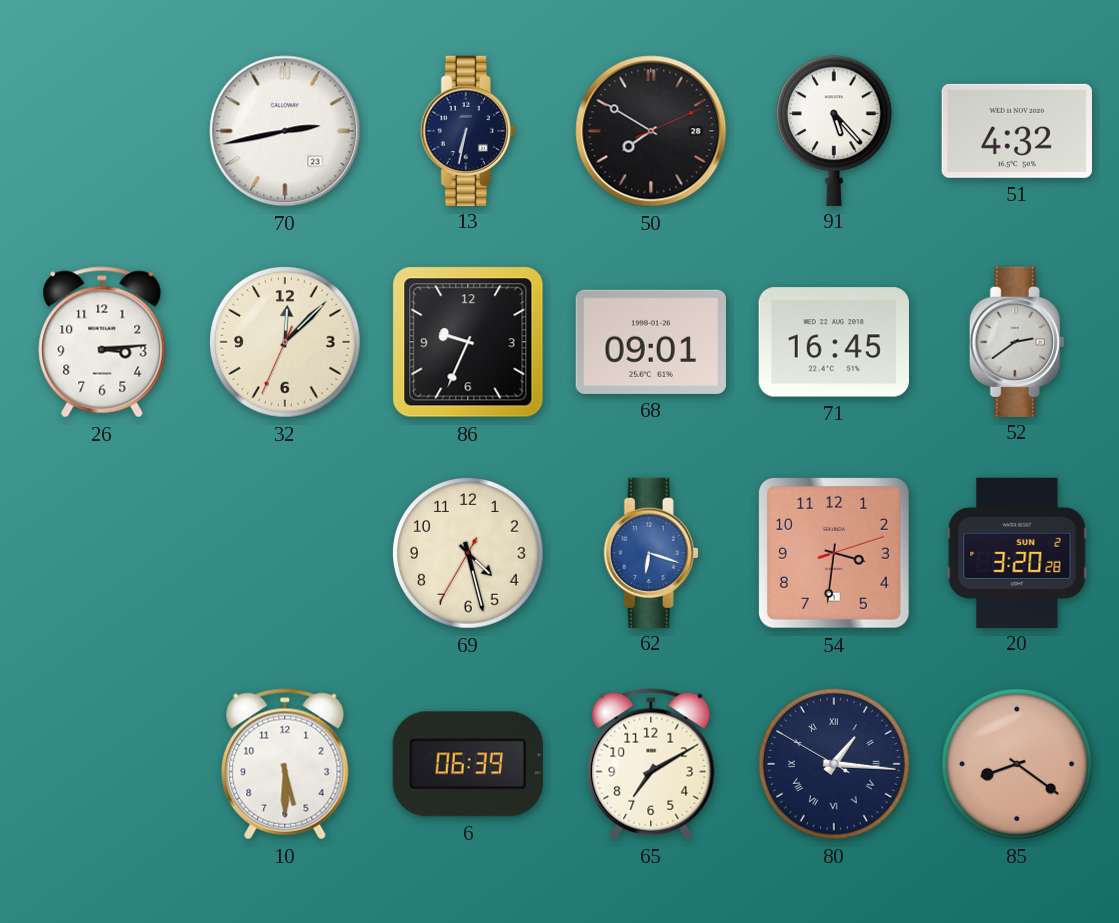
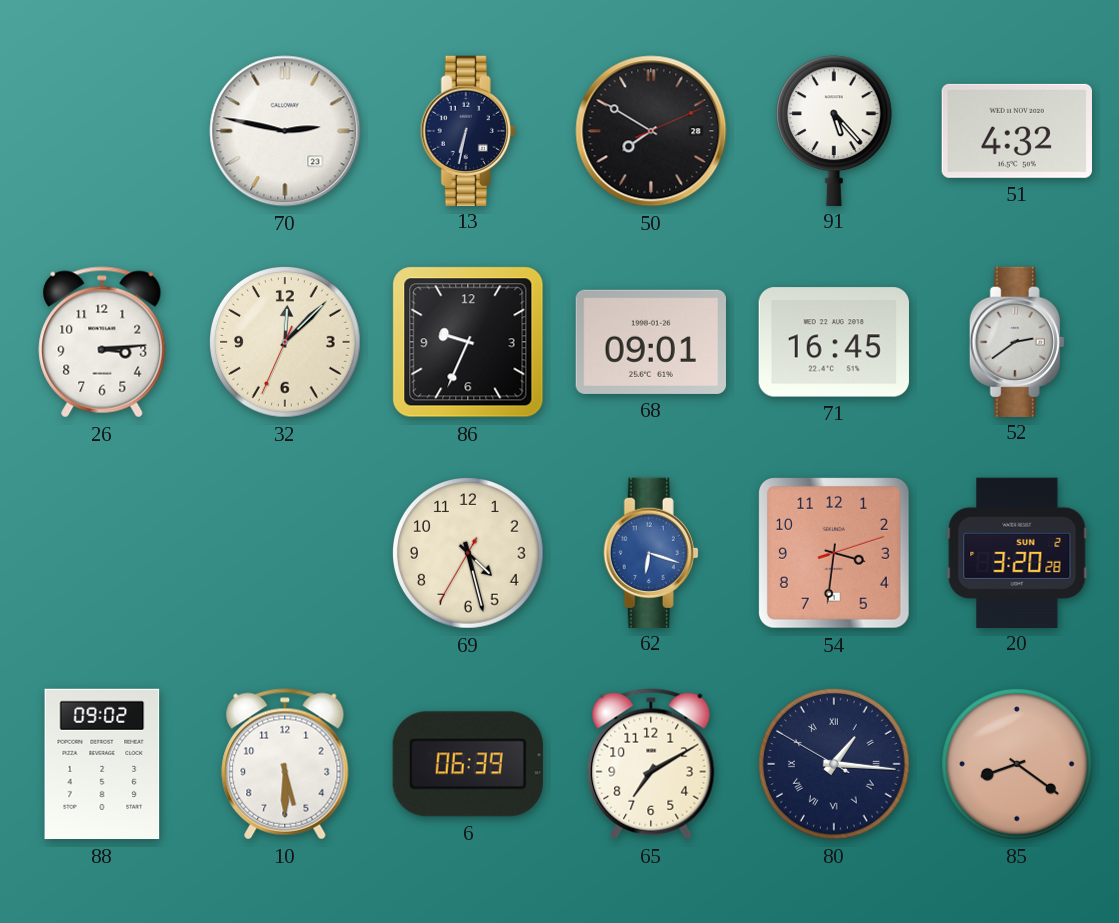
70: 2:43 -> 2:47 (285, 131)
88: none -> 09:02 (102, 764)
